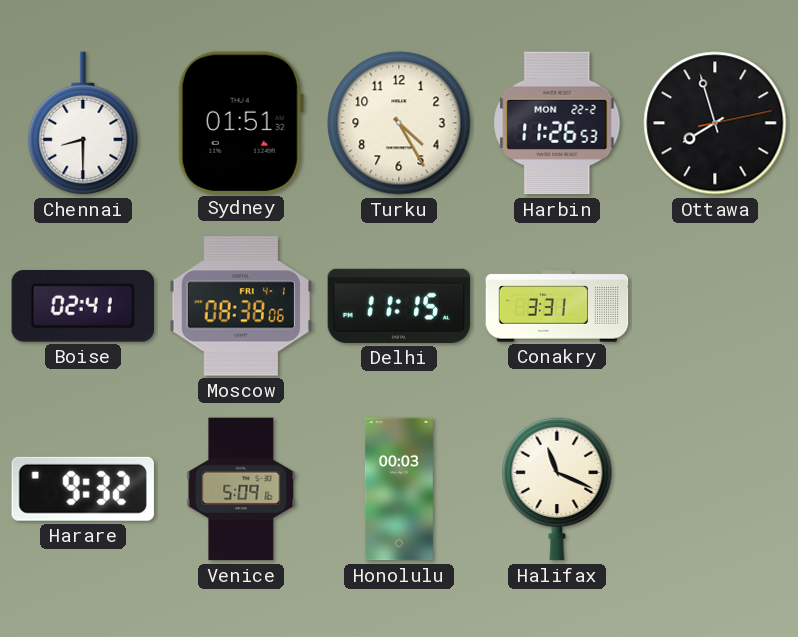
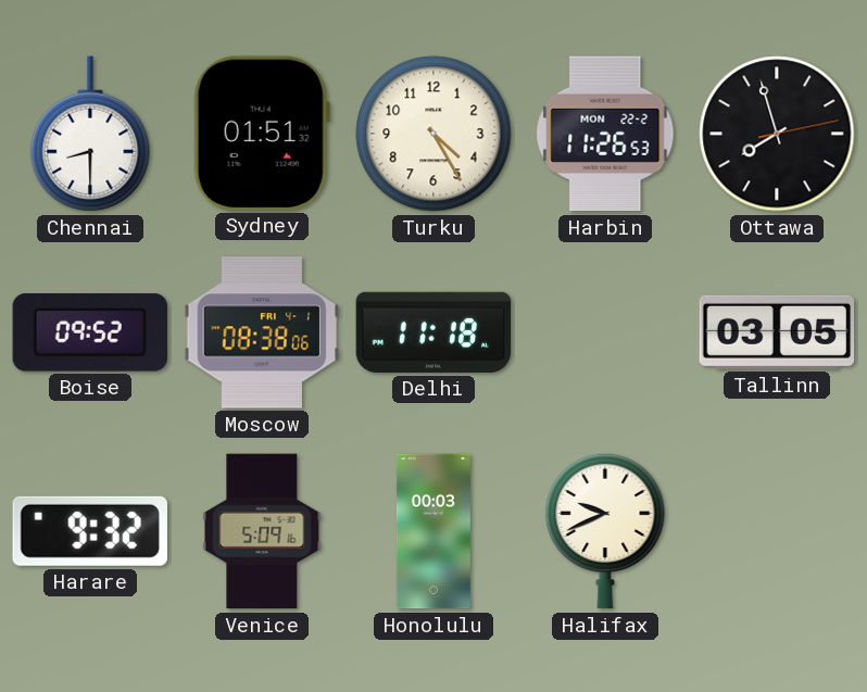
Boise: 02:41 -> 09:52 (89, 334)
Delhi: 11:15 -> 11:18 (434, 332)
Conakry: 3:31 -> none (557, 306)
Tallinn: none -> 03:05 (777, 332)
Halifax: 11:19 -> 9:41 (605, 531)
